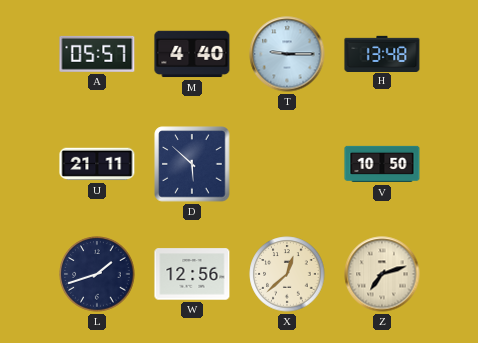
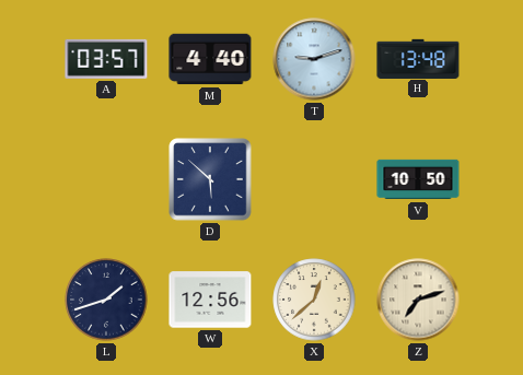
A: 05:57 -> 03:57 (106, 59)
T: 9:15 -> 9:12 (314, 59)
U: 21:11 -> none (97, 164)
